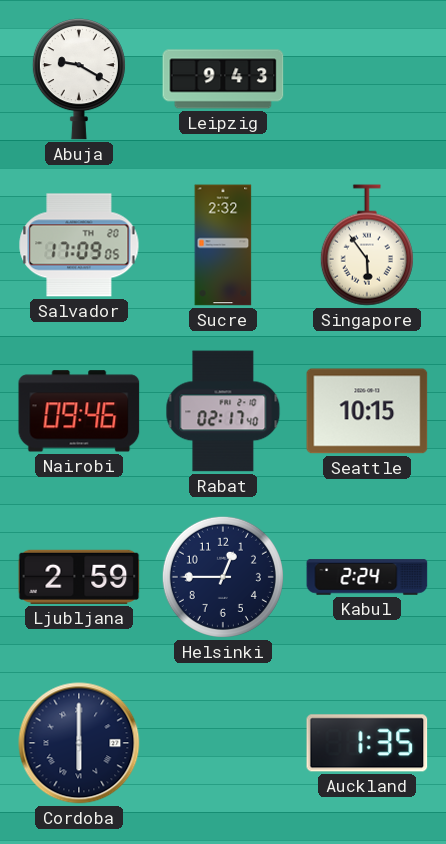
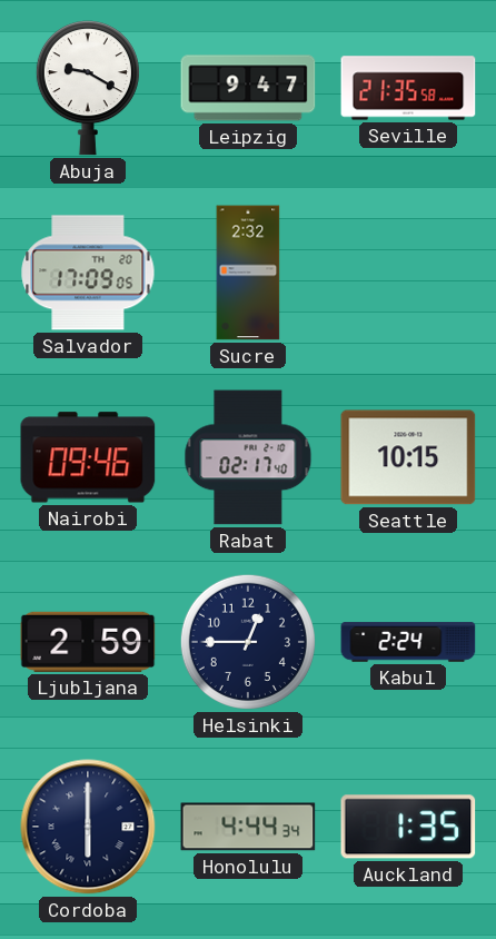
Leipzig: 9:43 -> 9:47 (248, 88)
Seville: none -> 21:35 (408, 88)
Singapore: 5:54 -> none (367, 245)
Honolulu: none -> 4:44 (248, 827)
